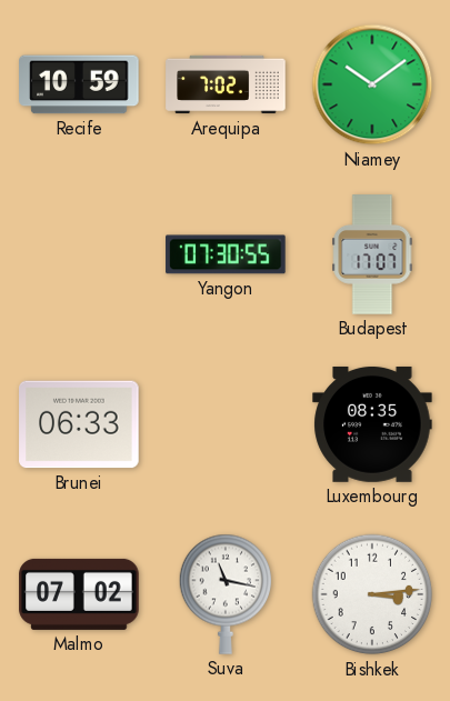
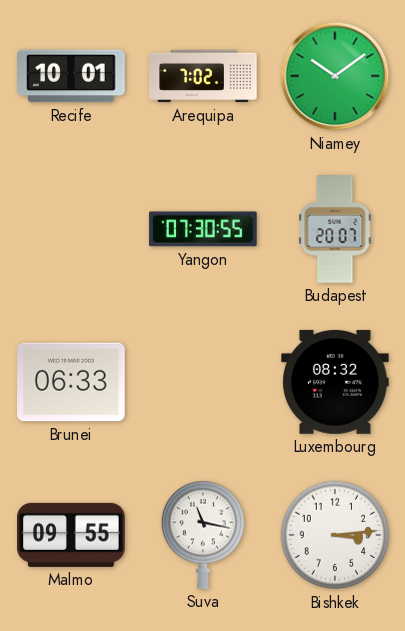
Recife: 10:59 -> 10:01 (71, 76)
Budapest: 17:07 -> 20:07 (335, 229)
Luxembourg: 08:35 -> 08:32 (335, 382)
Malmo: 07:02 -> 09:55 (71, 535)
